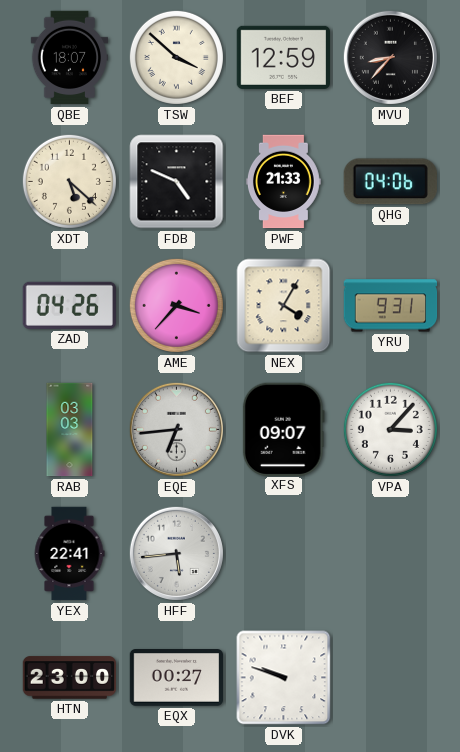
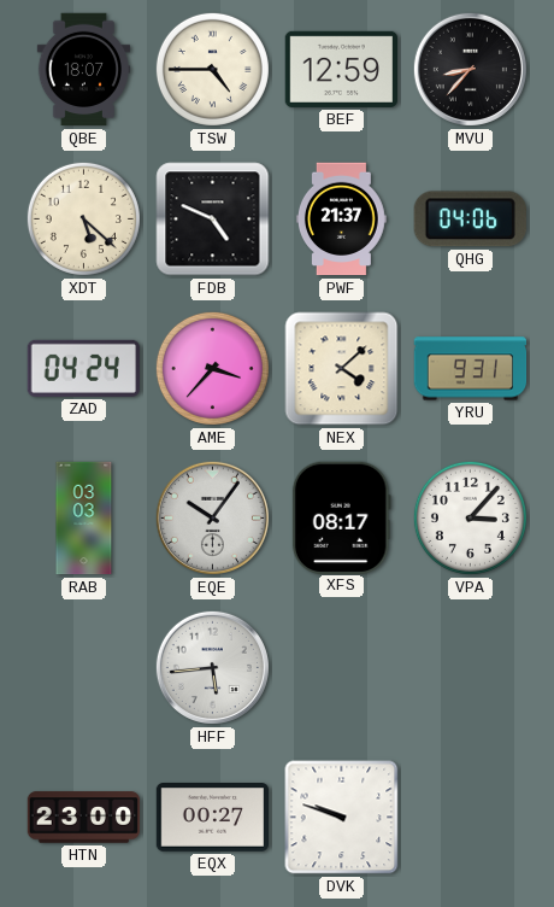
TSW: 3:52 -> 4:45 (212, 69)
PWF: 21:33 -> 21:37 (341, 220)
ZAD: 04:26 -> 04:24 (83, 368)
NEX: 4:05 -> 4:08 (342, 369)
EQE: 6:44 -> 10:06 (212, 517)
XFS: 09:07 -> 08:17 (341, 517)
YEX: 22:41 -> none (69, 554)
